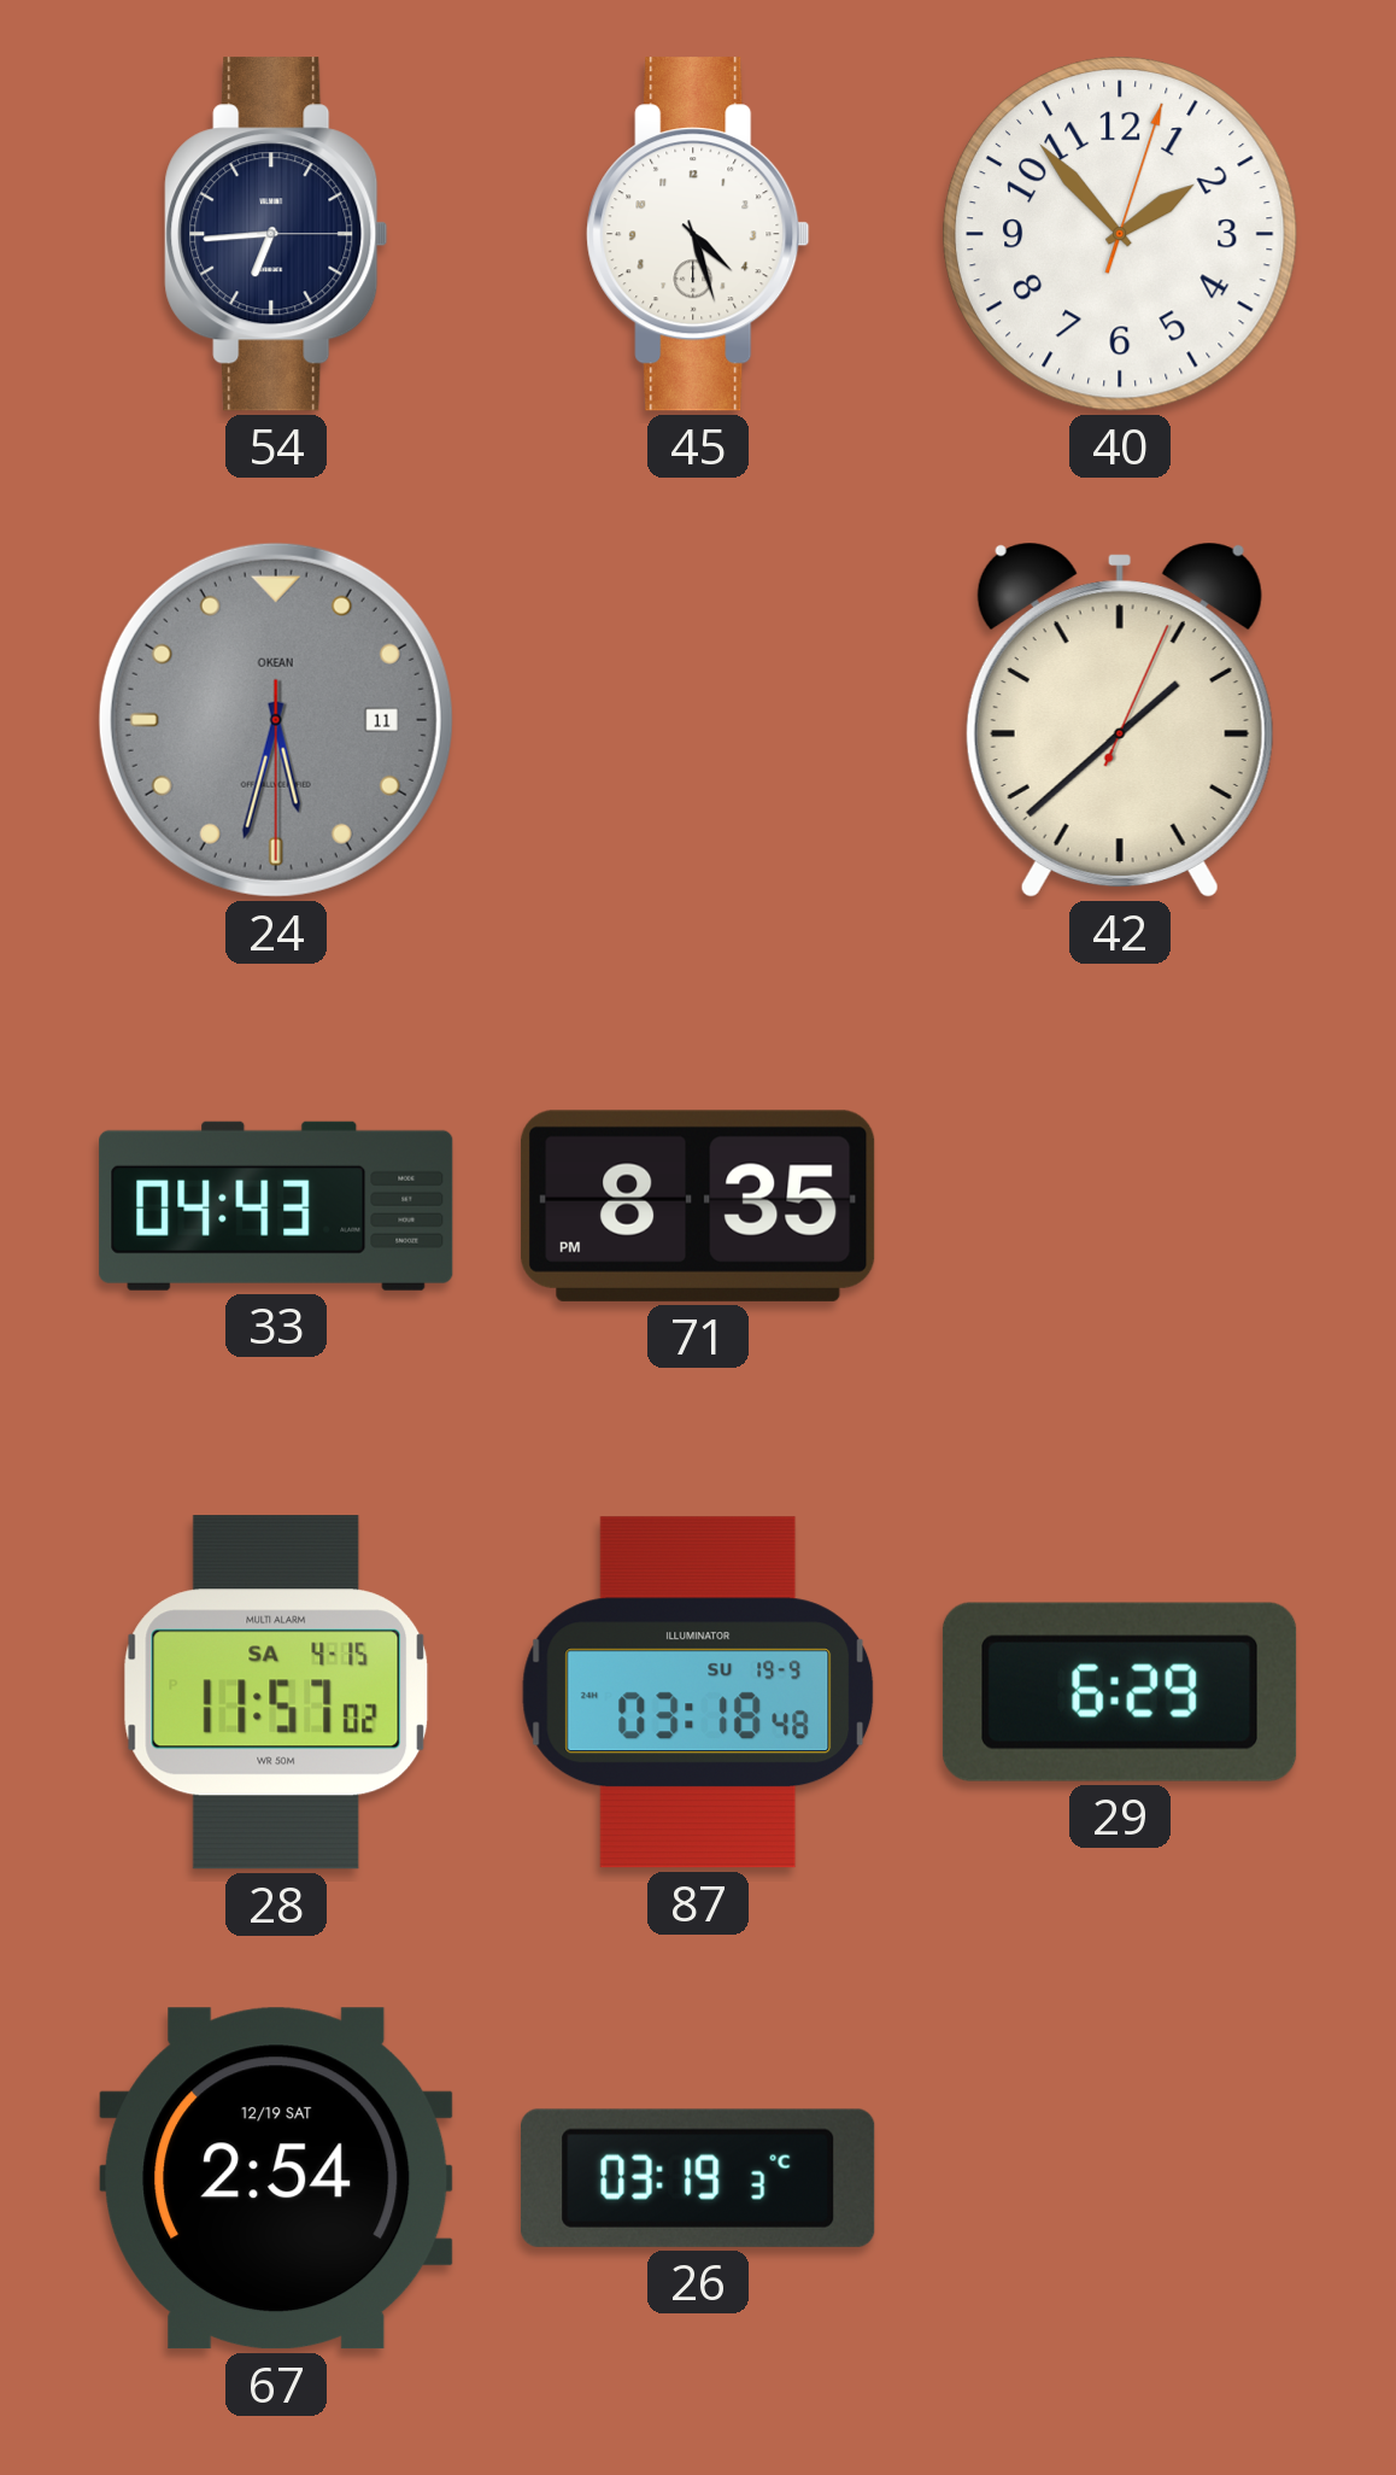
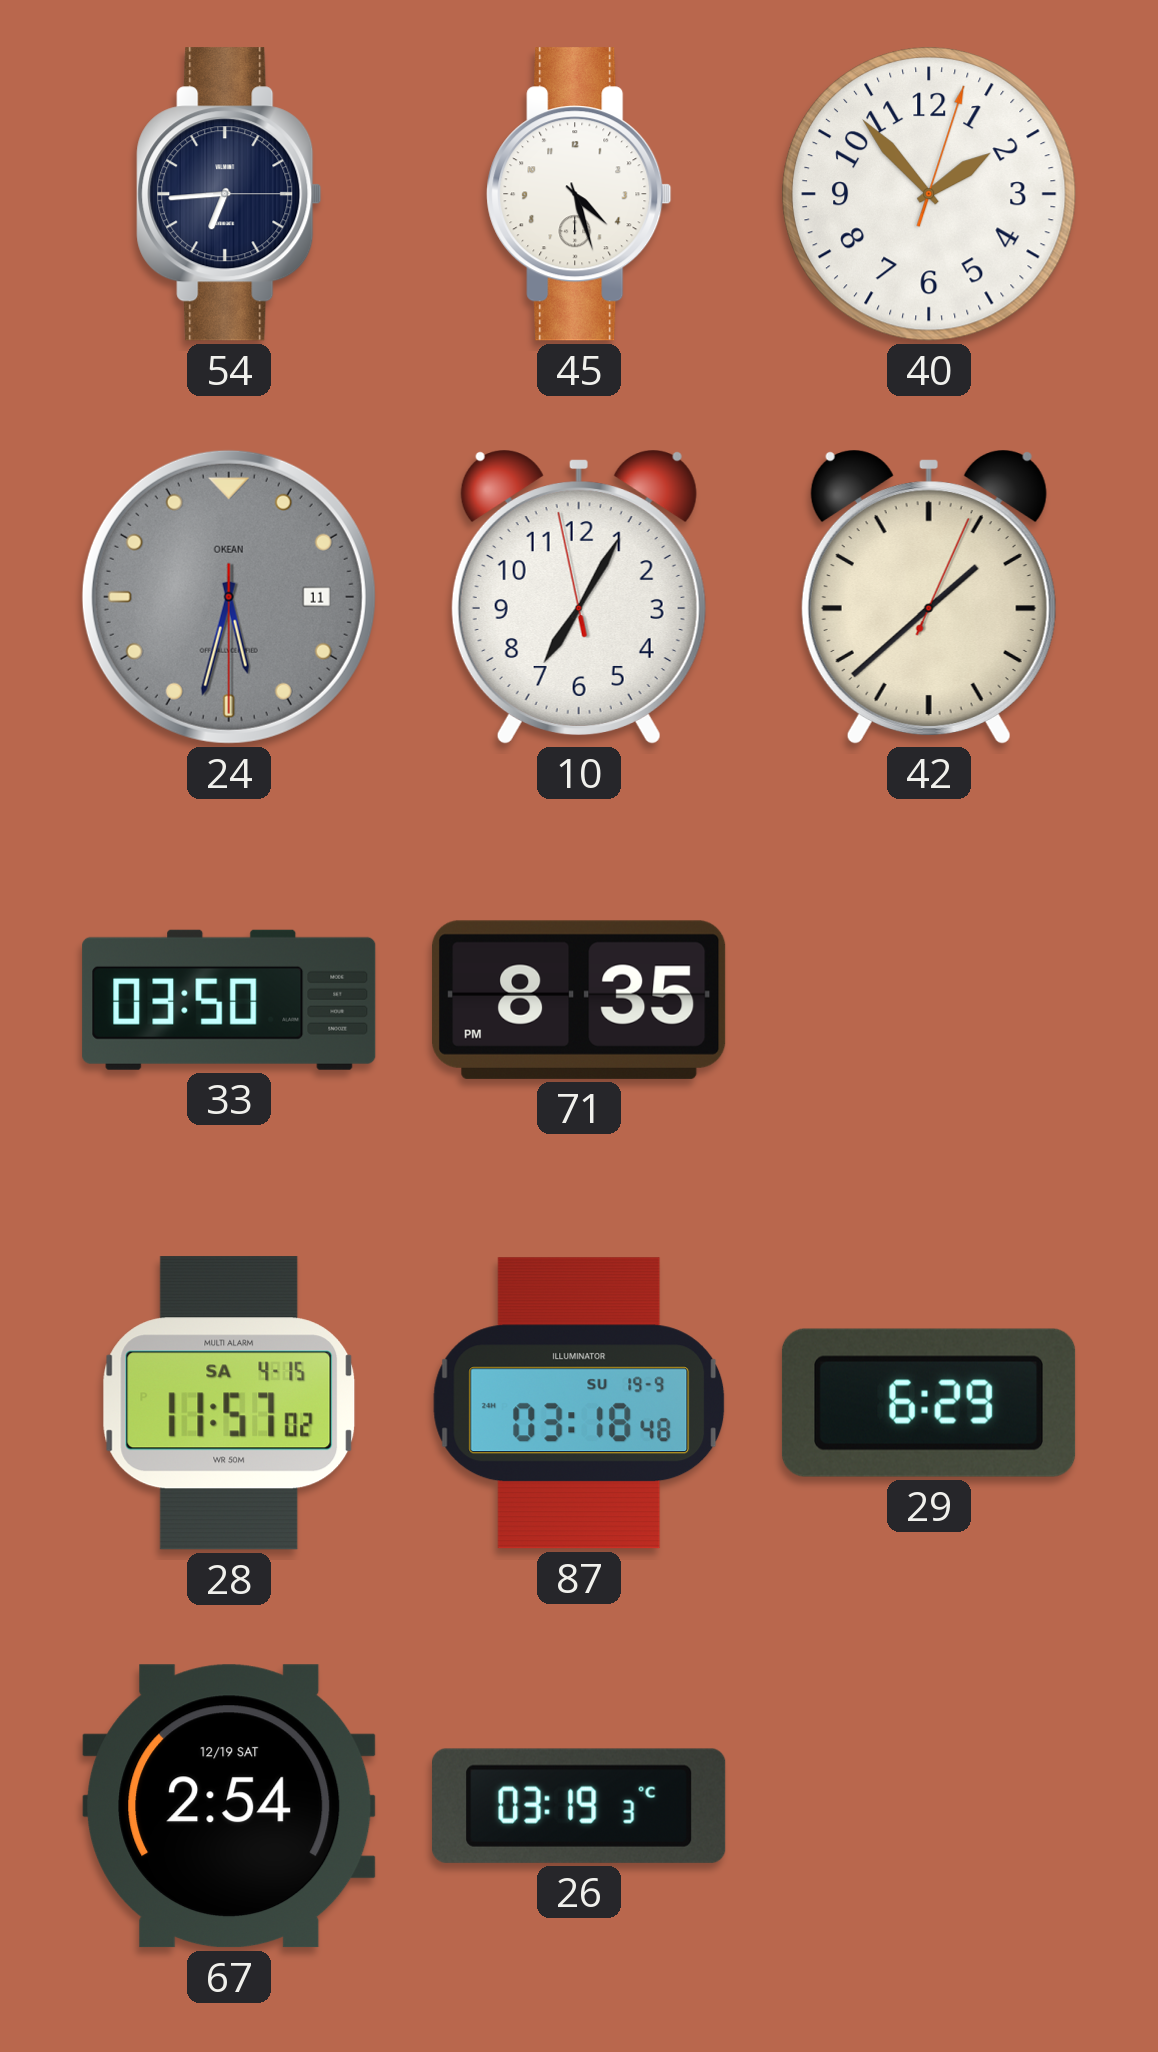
10: none -> 7:04 (579, 597)
33: 04:43 -> 03:50 (229, 1000)
